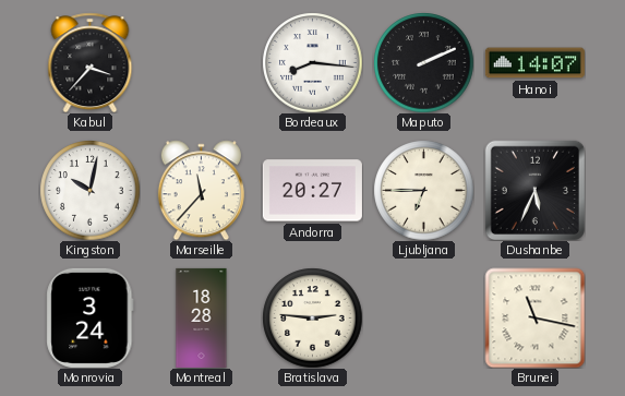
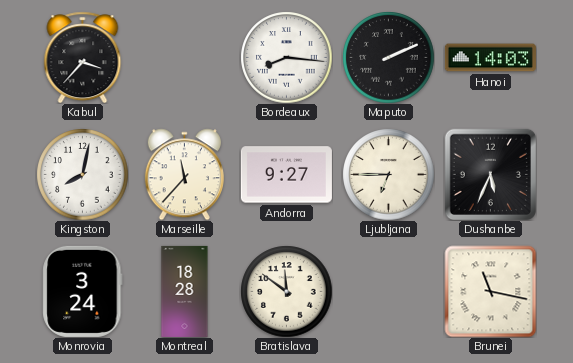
Hanoi: 14:07 -> 14:03 (490, 58)
Kingston: 10:02 -> 8:02 (82, 174)
Andorra: 20:27 -> 9:27 (286, 175)
Bratislava: 2:46 -> 11:51 (286, 291)
